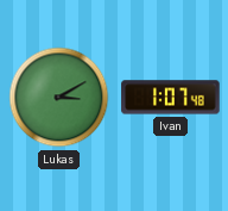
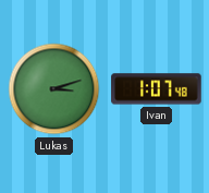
Lukas: 3:10 -> 3:12 (54, 89)
